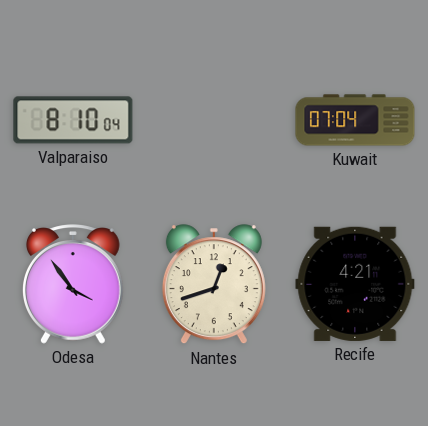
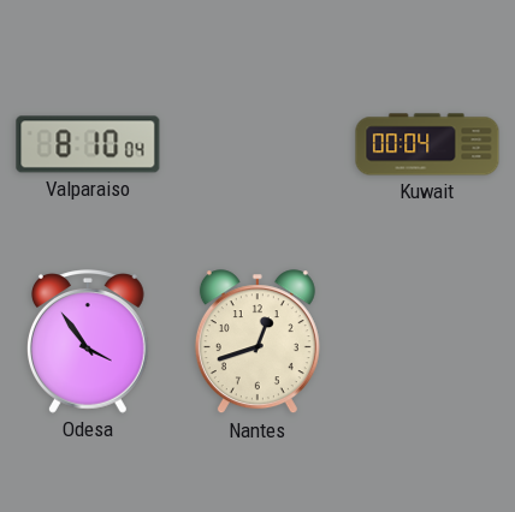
Kuwait: 07:04 -> 00:04 (427, 144)
Recife: 4:21 -> none (355, 284)
